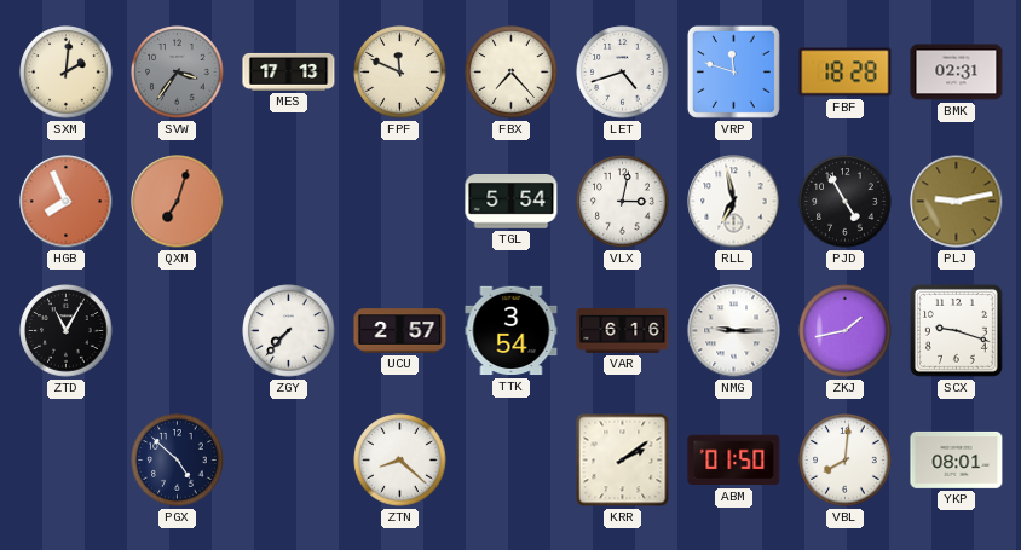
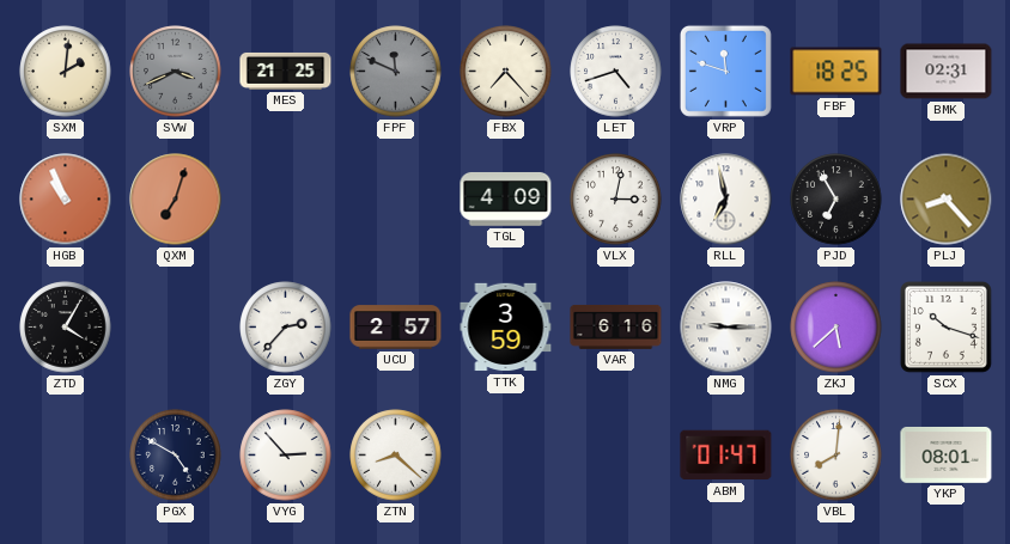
SVW: 3:36 -> 3:41 (176, 72)
MES: 17:13 -> 21:25 (286, 71)
FPF dial: cream -> grey (396, 72)
FBF: 18:28 -> 18:25 (836, 72)
HGB: 7:56 -> 10:56 (66, 200)
TGL: 5:54 -> 4:09 (506, 200)
PJD: 4:55 -> 6:55 (836, 200)
PLJ: 9:13 -> 8:23 (947, 200)
ZTD: 11:05 -> 4:05 (66, 328)
ZGY: 7:37 -> 2:37 (286, 328)
TTK: 3:54 -> 3:59 (506, 328)
ZKJ: 1:43 -> 5:38 (836, 328)
SCX: 9:18 -> 10:18 (945, 326)
PGX: 4:52 -> 4:50 (176, 456)
VYG: none -> 2:53 (286, 456)
KRR: 2:09 -> none (623, 461)
ABM: 01:50 -> 01:47 (726, 456)
